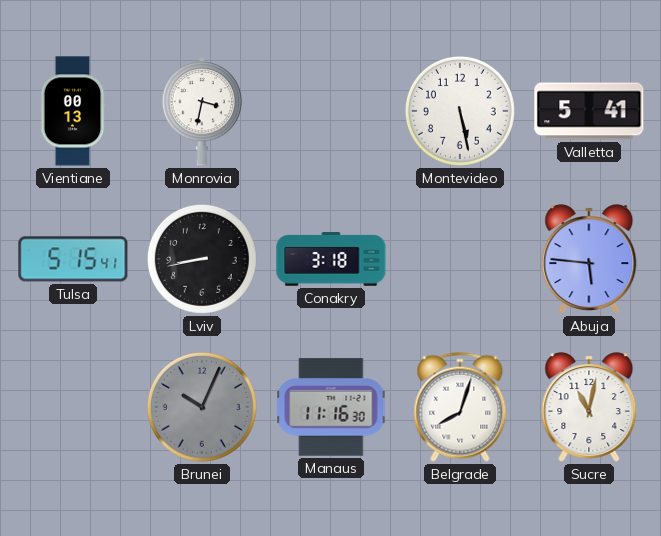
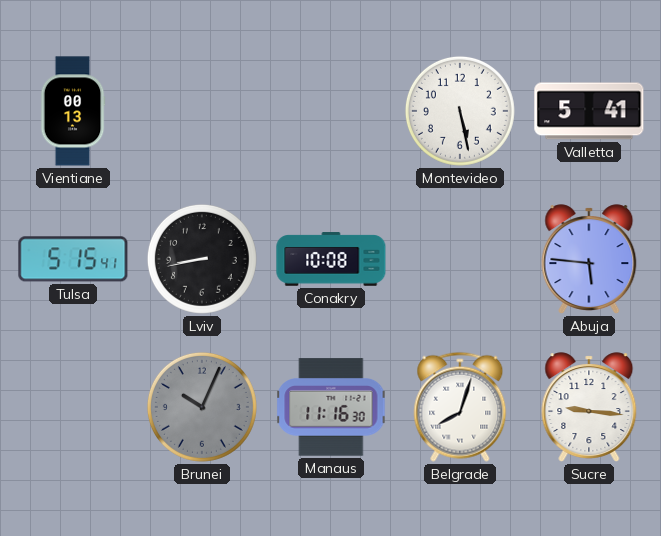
Monrovia: 3:32 -> none (202, 111)
Conakry: 3:18 -> 10:08 (331, 259)
Sucre: 11:02 -> 9:16 (589, 407)
